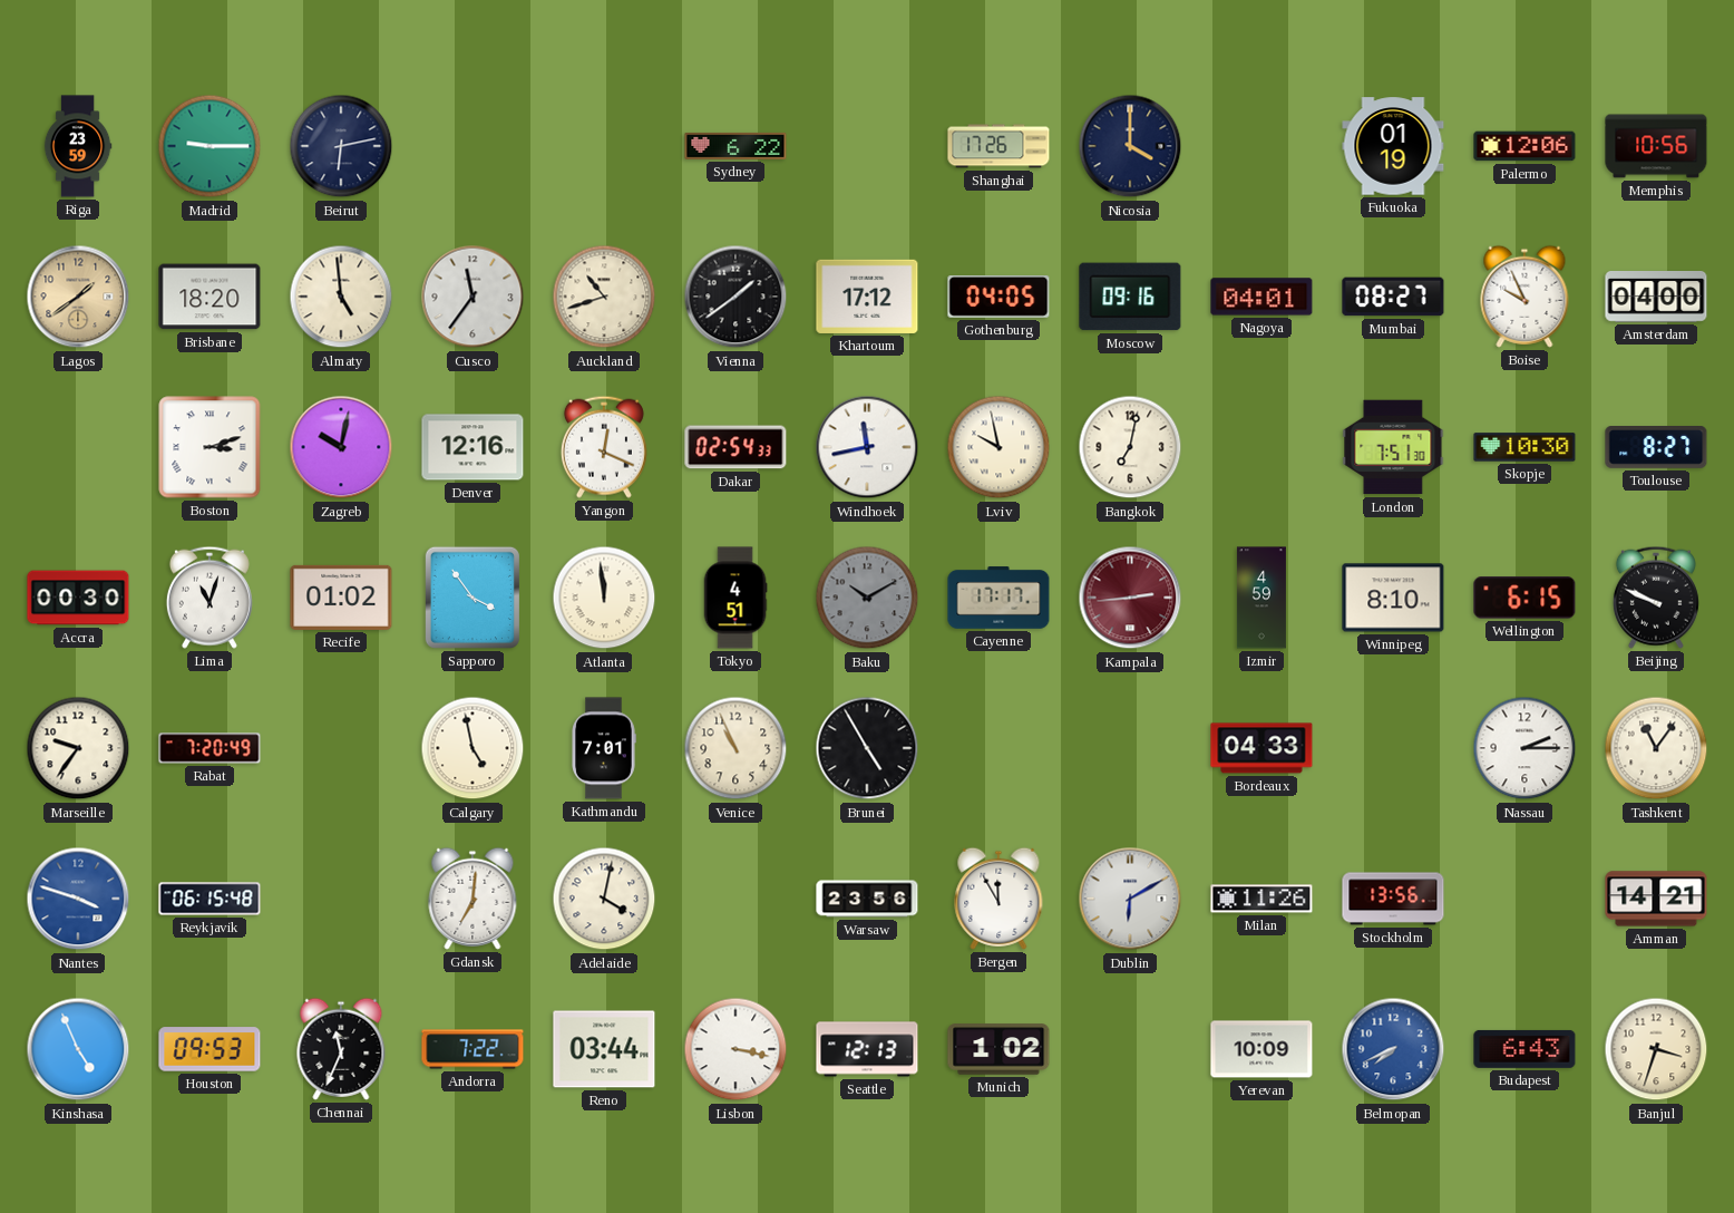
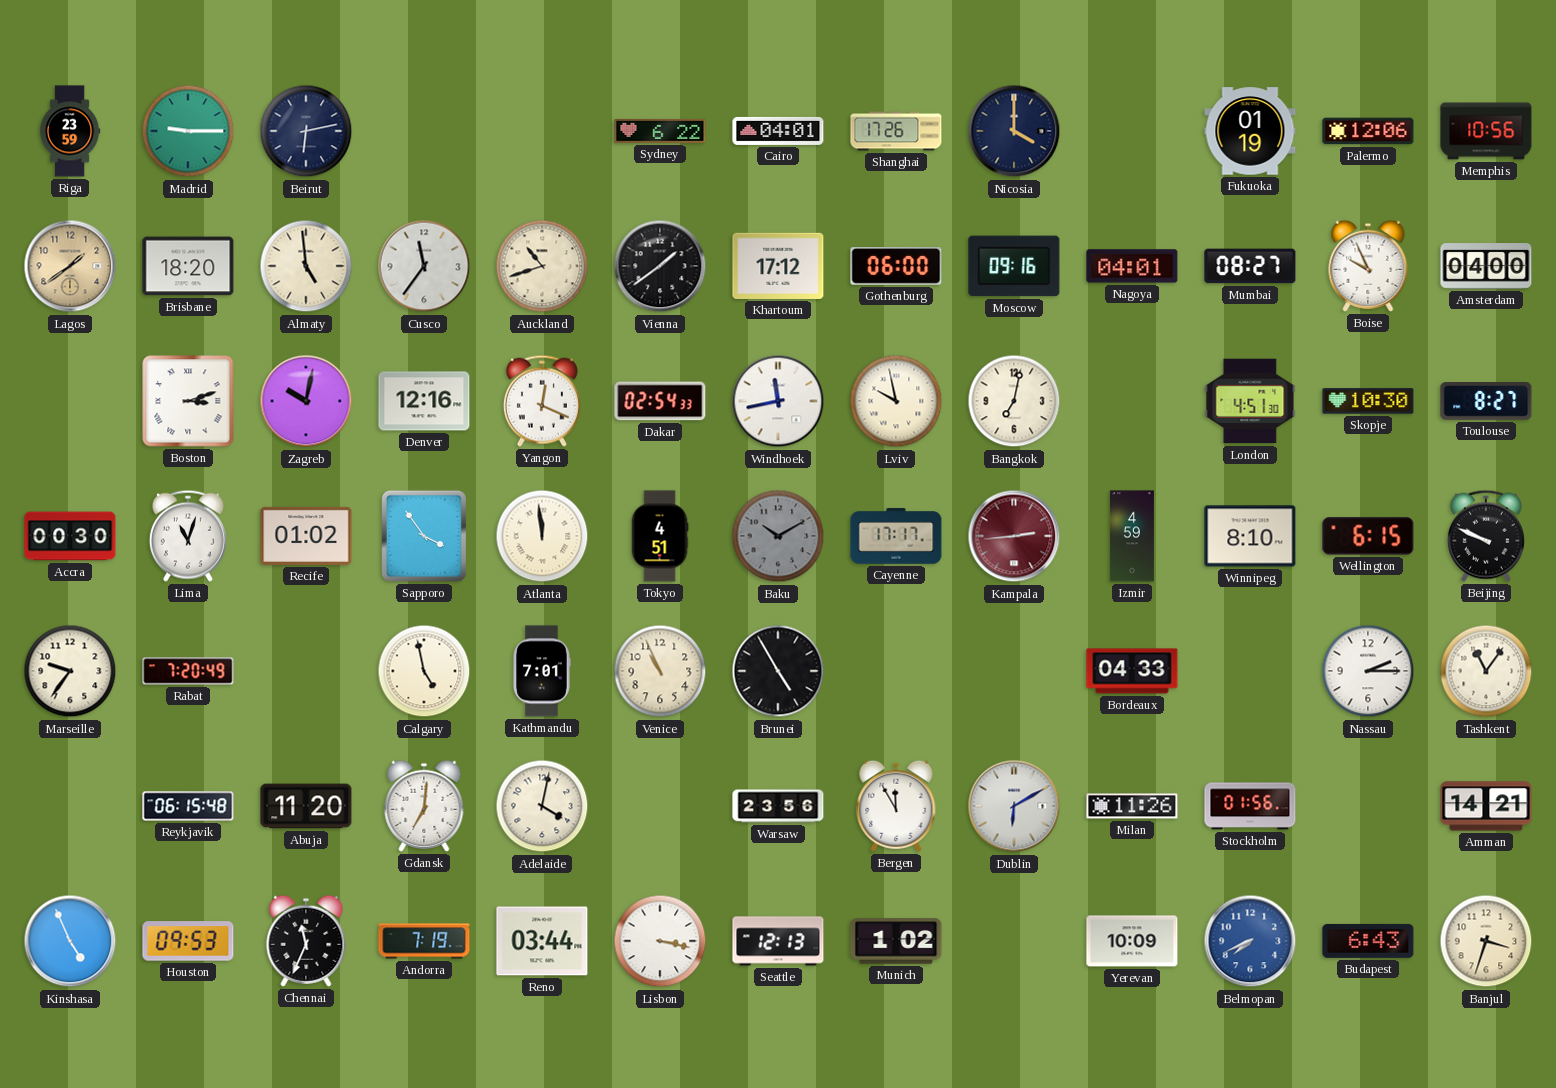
Cairo: none -> 04:01 (778, 131)
Gothenburg: 04:05 -> 06:00 (896, 267)
London: 7:51 -> 4:51 (1250, 401)
Nantes: 3:48 -> none (78, 899)
Abuja: none -> 11:20 (306, 806)
Stockholm: 13:56 -> 01:56 (1250, 806)
Andorra: 7:22 -> 7:19 (424, 941)
